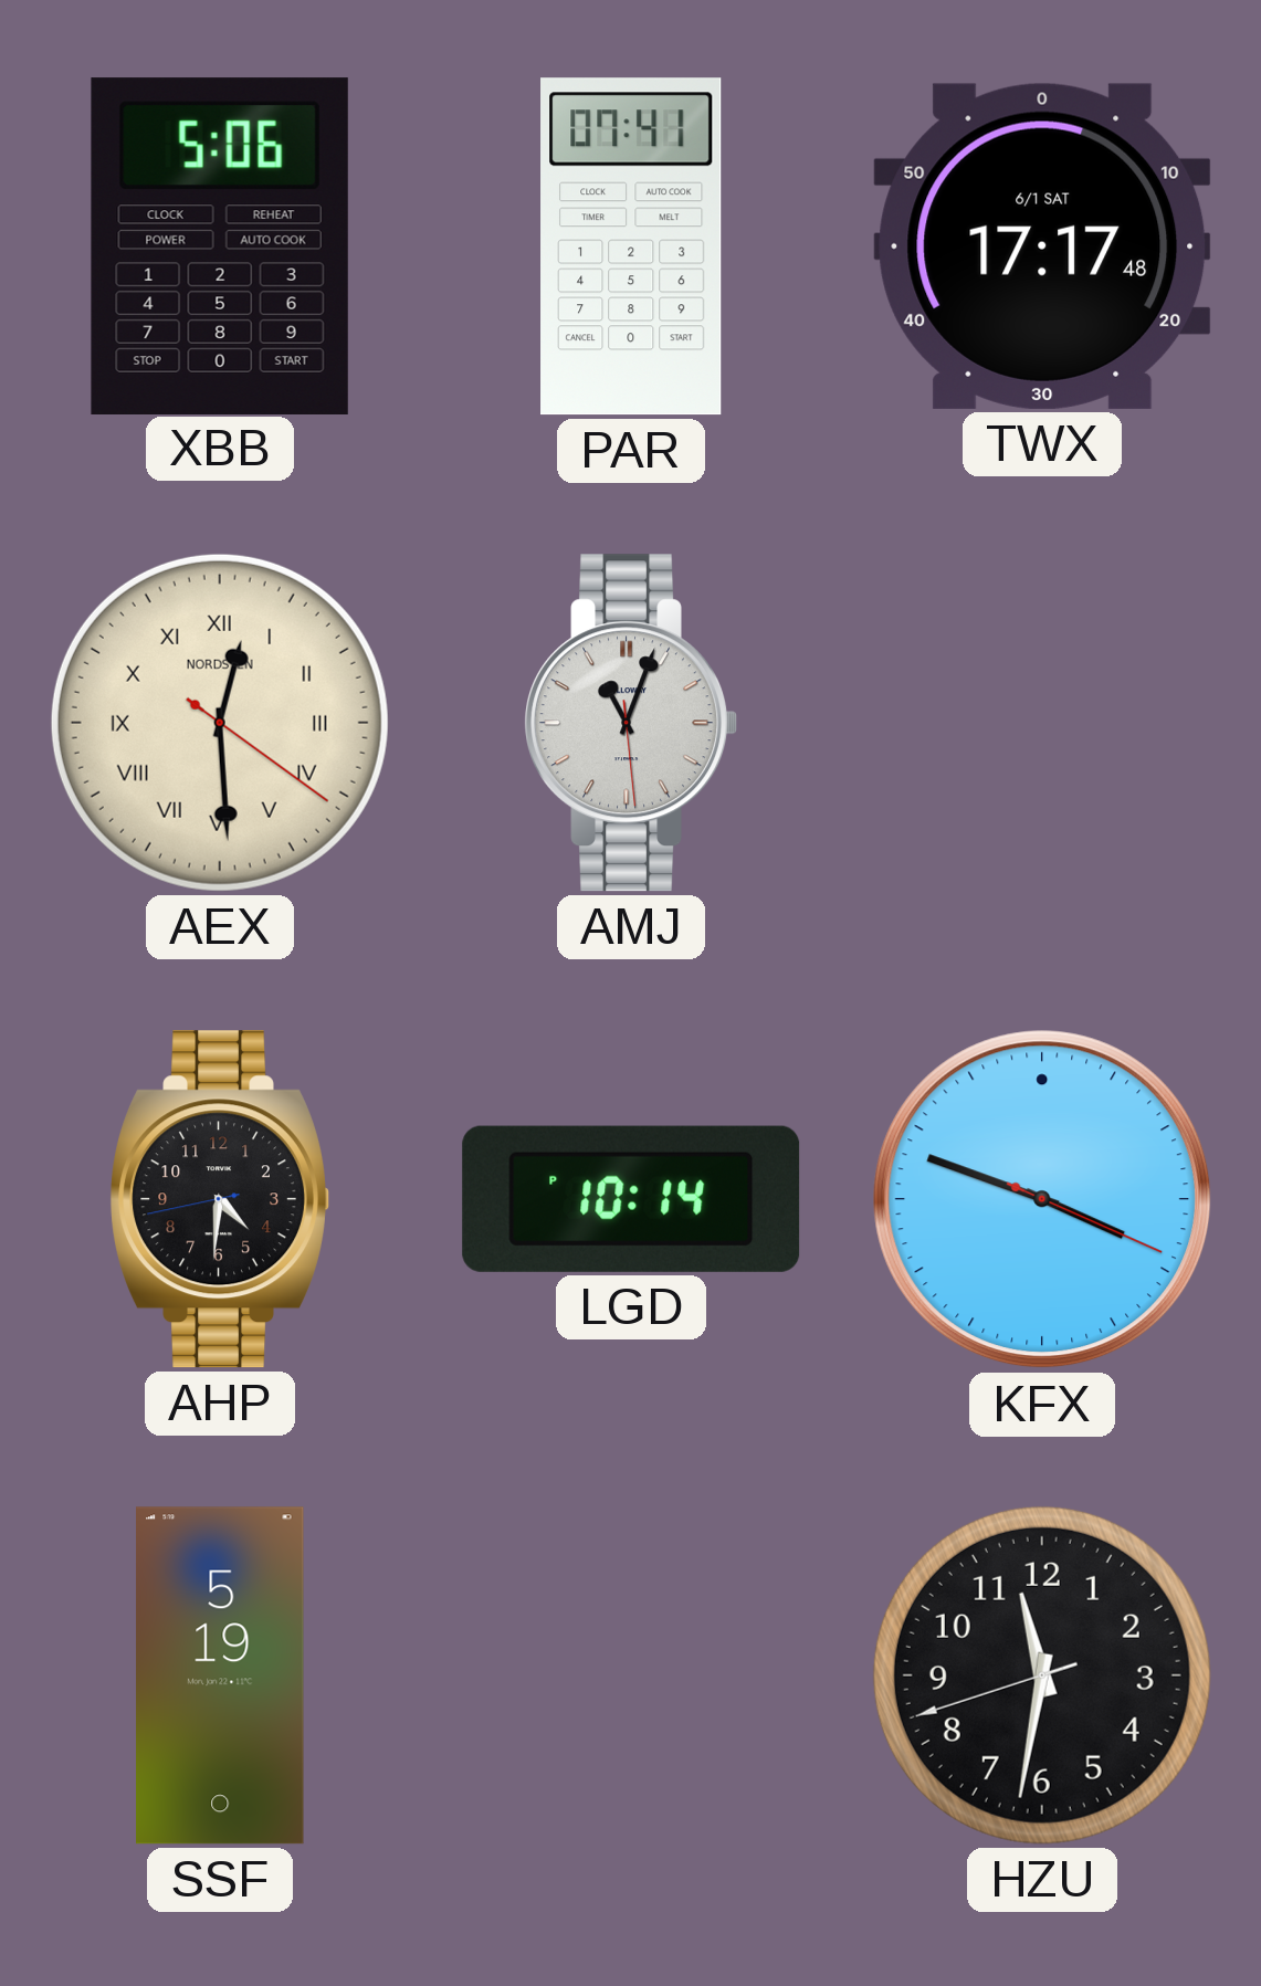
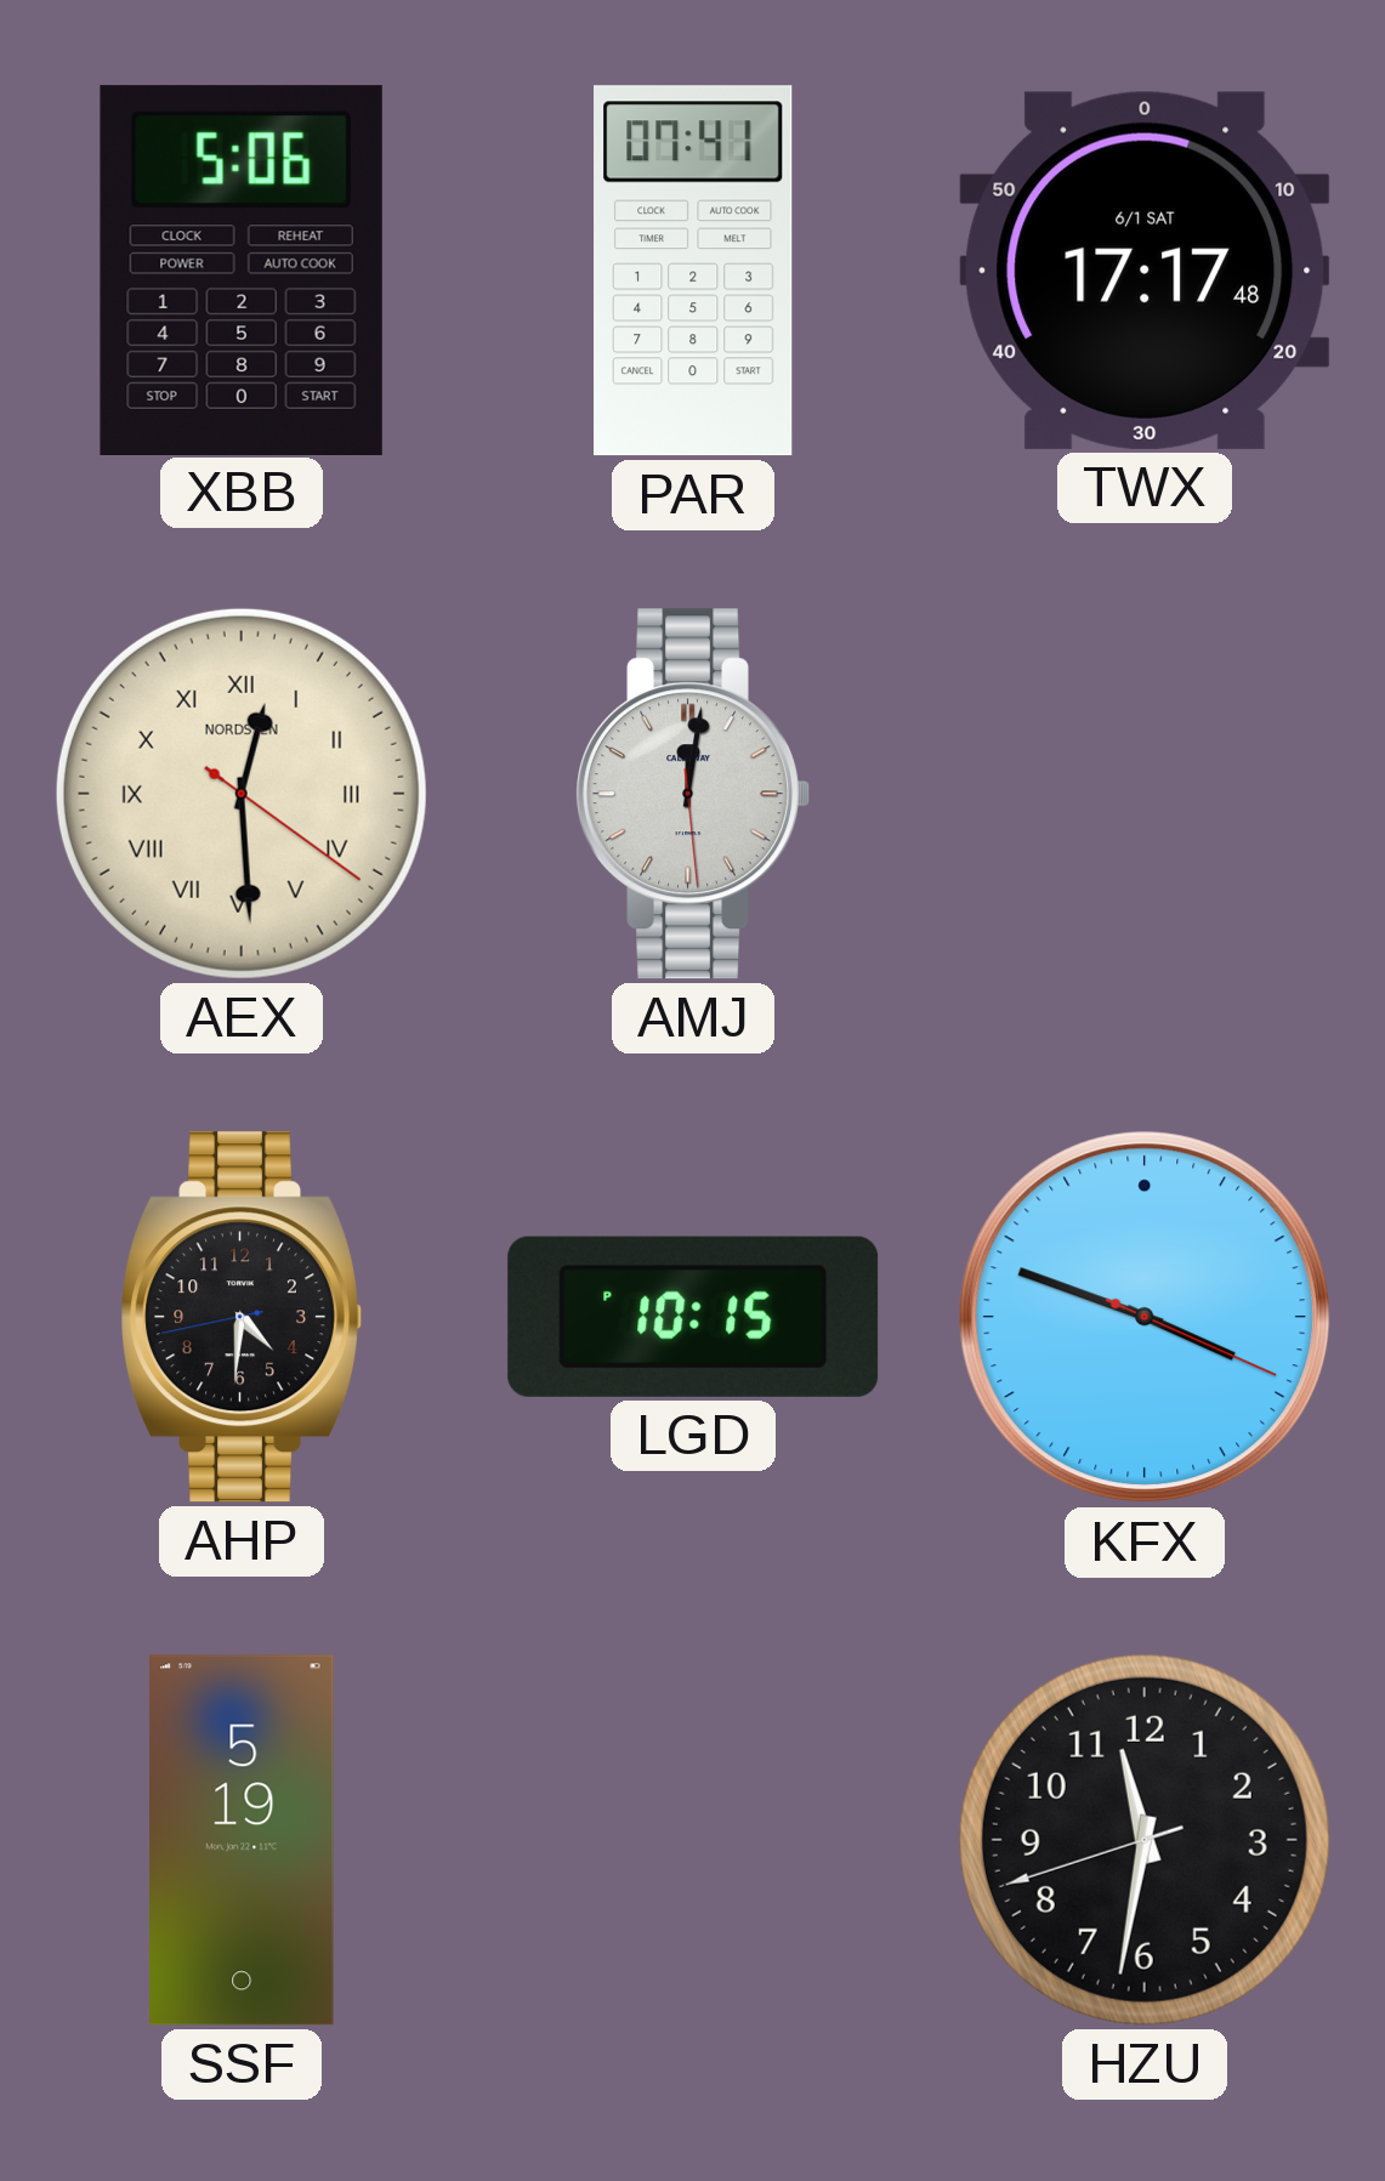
AMJ: 11:03 -> 12:01 (692, 794)
LGD: 10:14 -> 10:15 (693, 1317)
